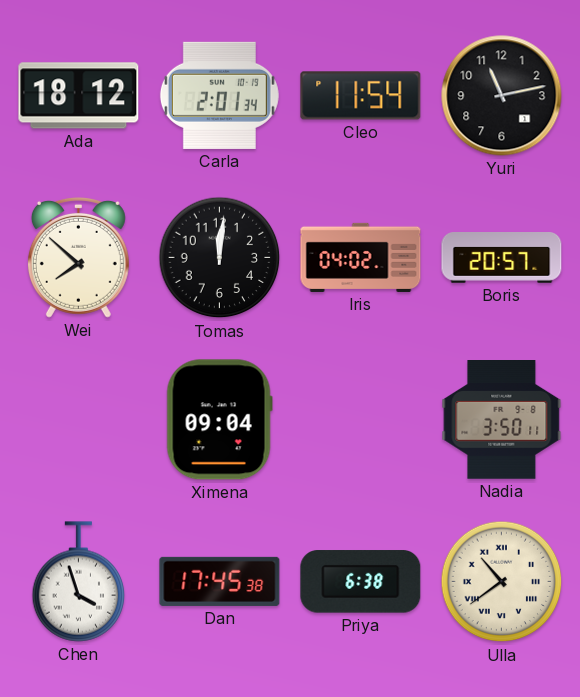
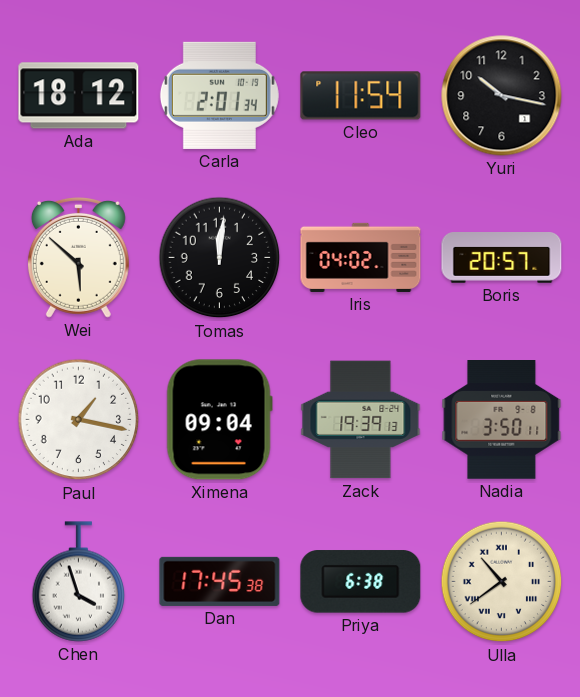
Yuri: 11:13 -> 10:17 (502, 96)
Wei: 7:52 -> 5:52 (78, 257)
Paul: none -> 1:17 (79, 420)
Zack: none -> 19:39 (361, 420)
